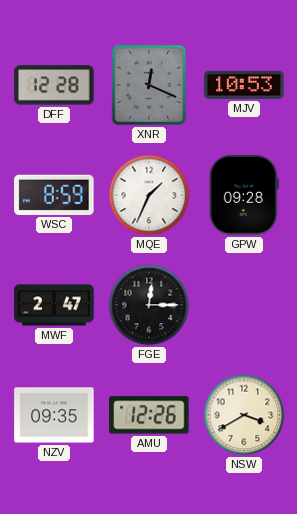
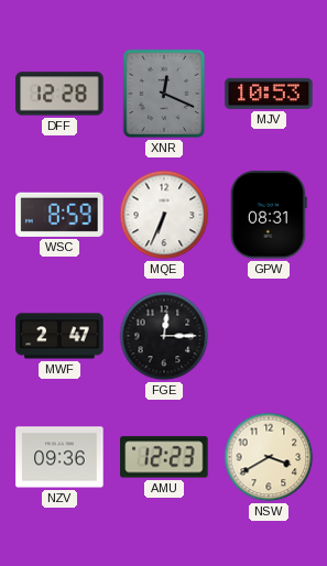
MQE: 1:34 -> 6:34 (164, 215)
GPW: 09:28 -> 08:31 (269, 215)
NZV: 09:35 -> 09:36 (59, 457)
AMU: 12:26 -> 12:23 (164, 457)
